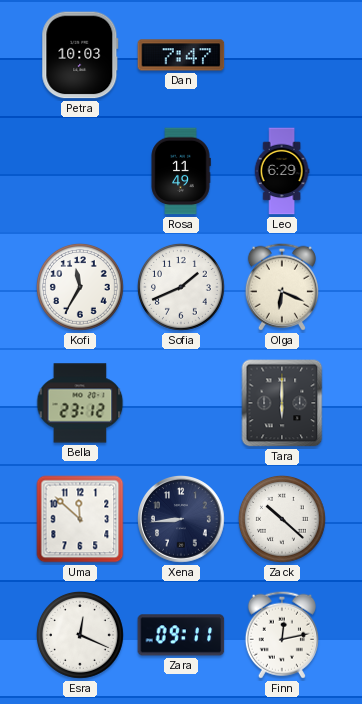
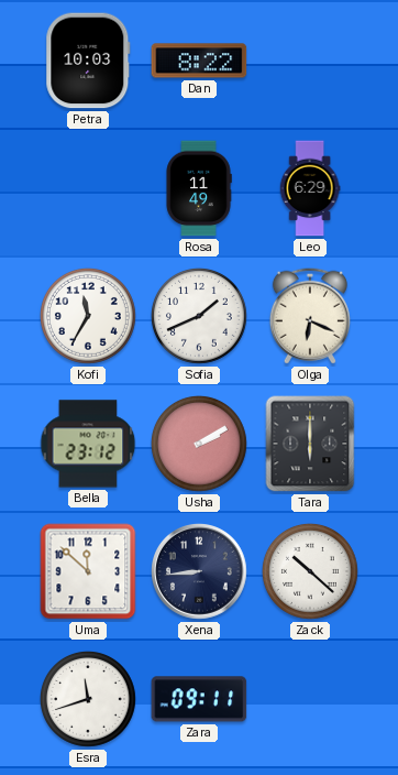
Dan: 7:47 -> 8:22 (199, 61)
Usha: none -> 2:10 (199, 444)
Esra: 12:19 -> 11:42 (88, 699)
Finn: 12:13 -> none (282, 635)
